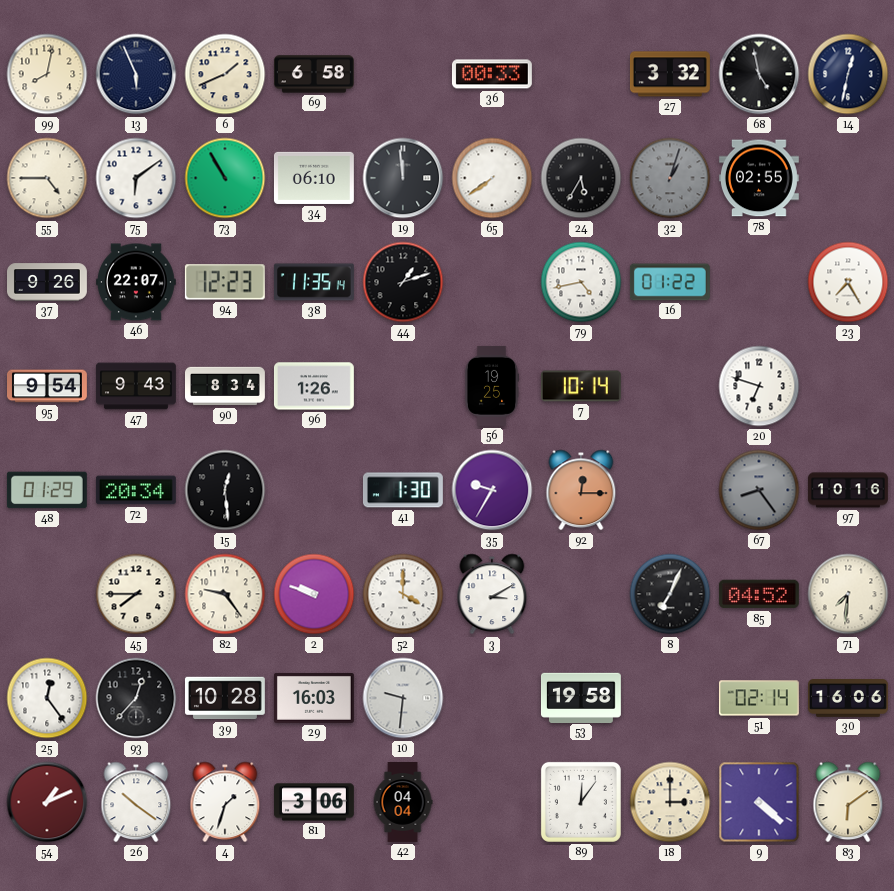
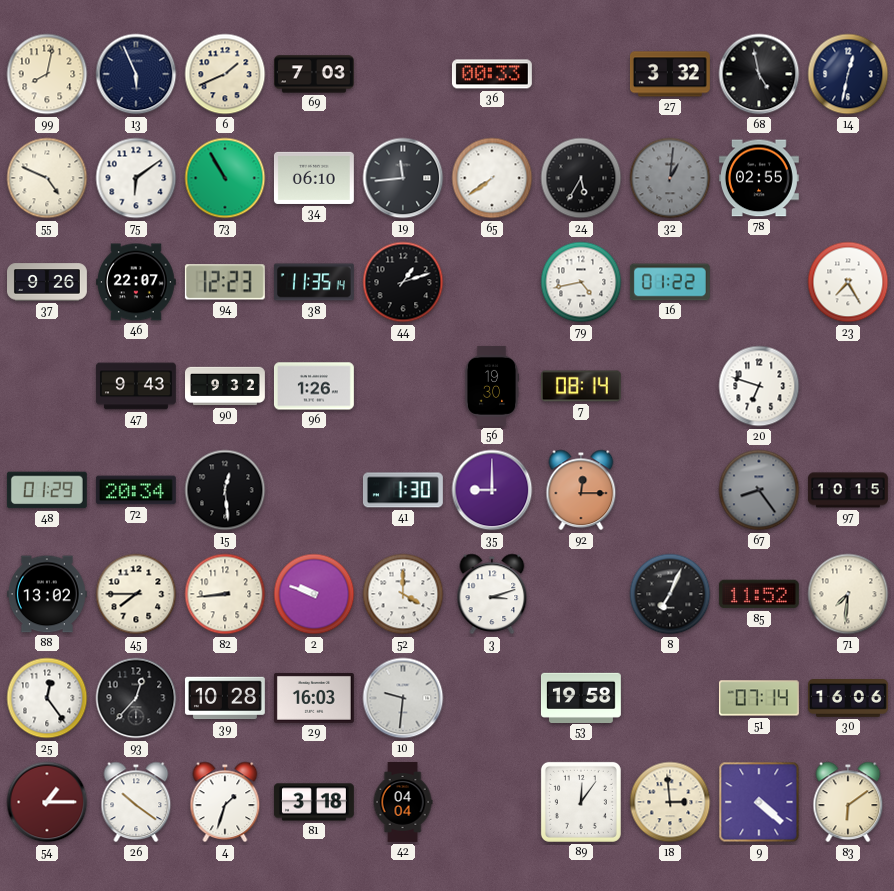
69: 6:58 -> 7:03 (314, 74)
55: 4:45 -> 4:49 (47, 178)
19: 11:59 -> 11:44 (403, 178)
32: 1:03 -> 1:01 (670, 178)
95: 9:54 -> none (48, 386)
90: 8:34 -> 9:32 (226, 386)
56: 19:25 -> 19:30 (492, 386)
7: 10:14 -> 08:14 (581, 386)
35: 9:35 -> 9:00 (492, 490)
97: 10:16 -> 10:15 (848, 490)
88: none -> 13:02 (47, 594)
82: 9:24 -> 8:44 (225, 594)
3: 3:10 -> 3:12 (492, 594)
85: 04:52 -> 11:52 (759, 594)
51: 02:14 -> 07:14 (759, 698)
54: 1:11 -> 1:15 (47, 802)
81: 3:06 -> 3:18 (314, 802)
18: 3:00 -> 2:59 (670, 802)
